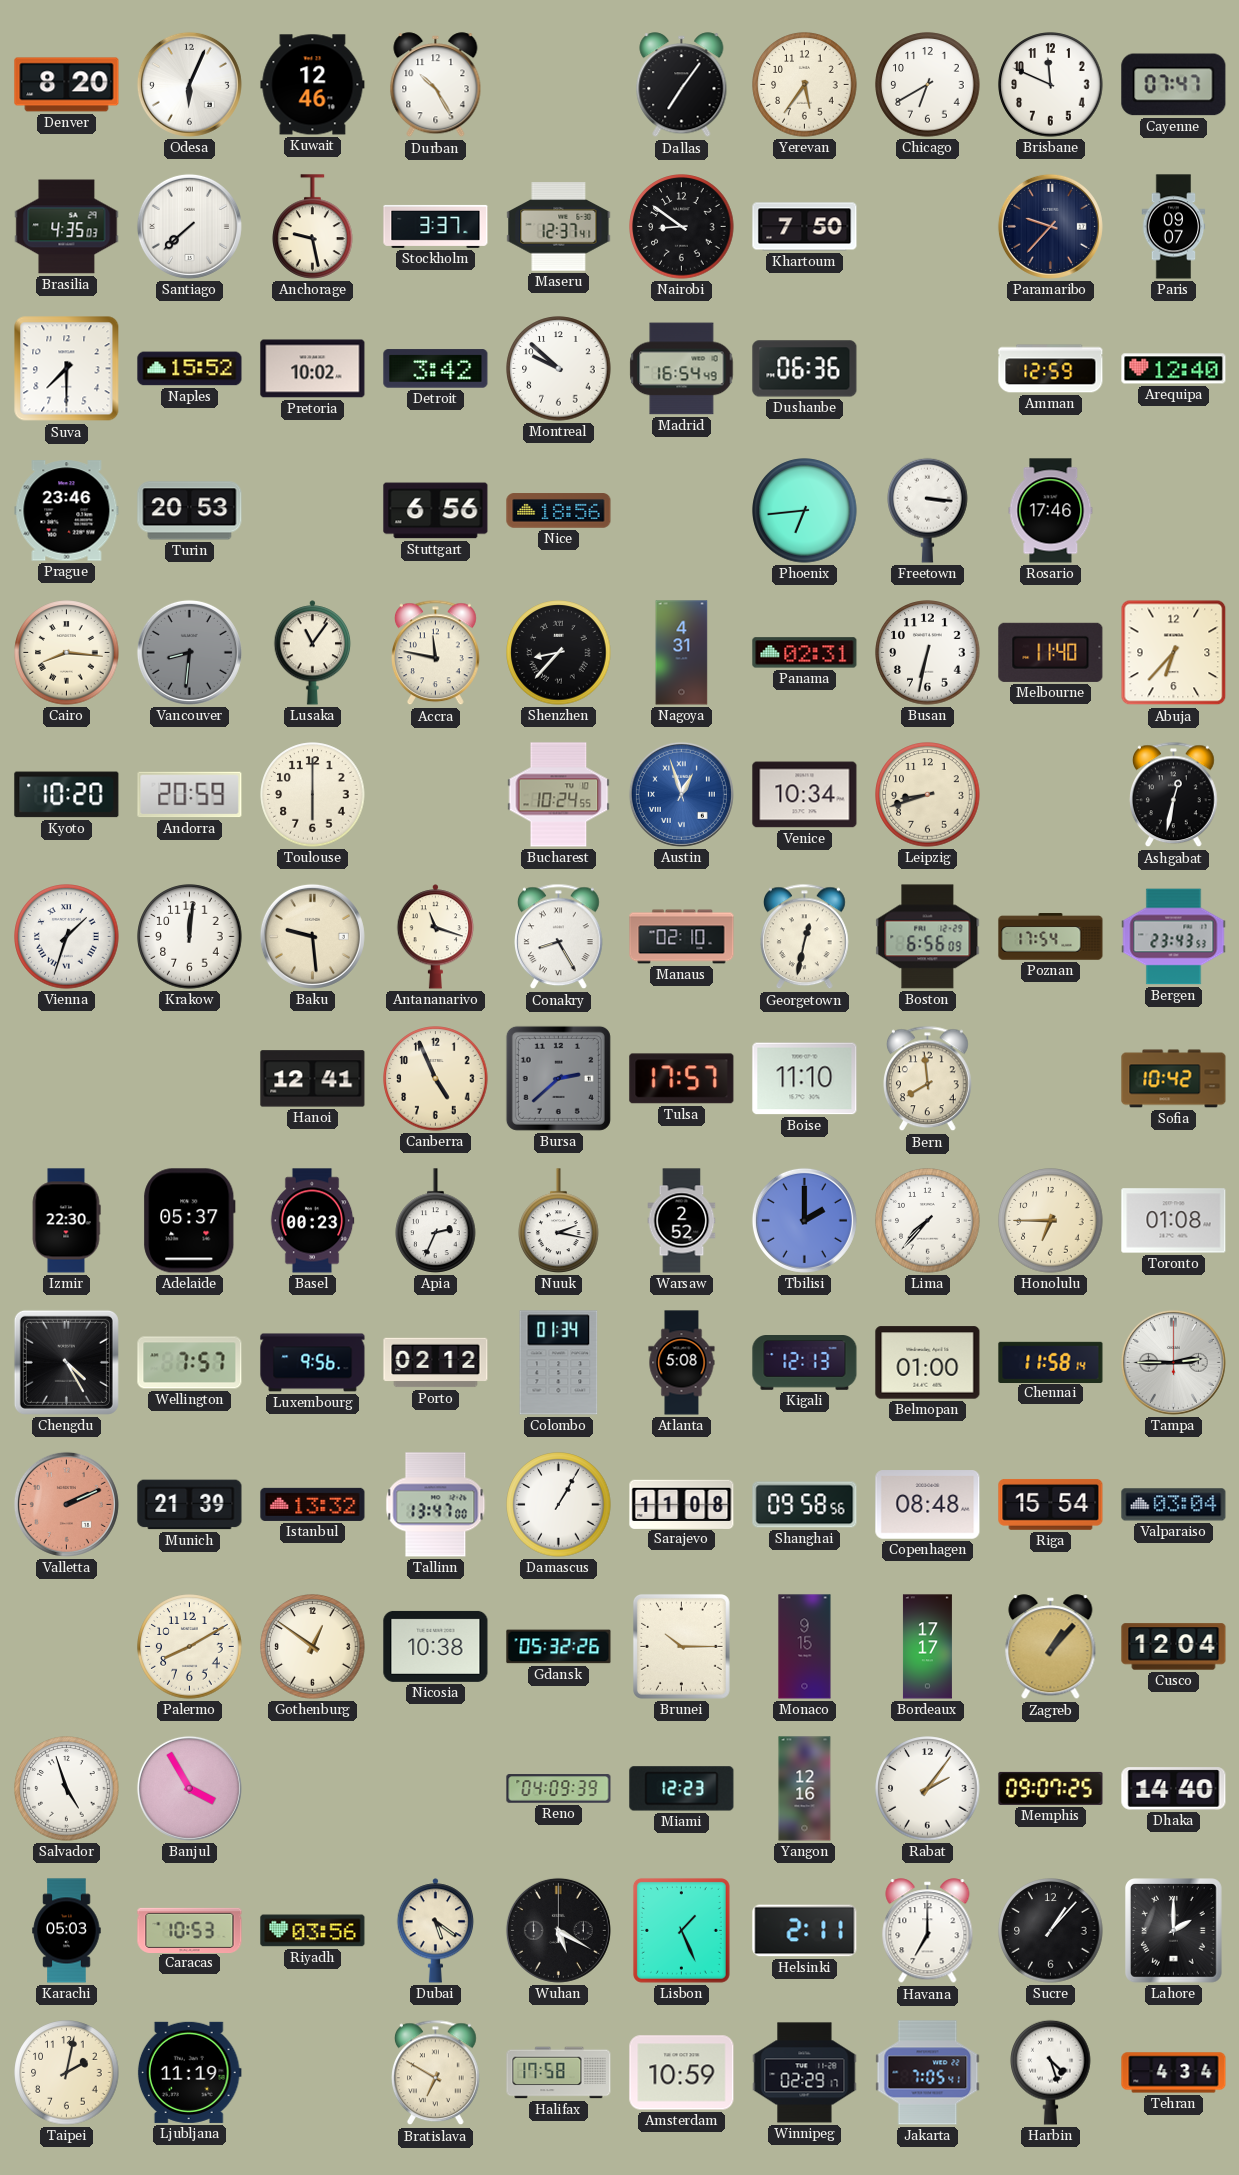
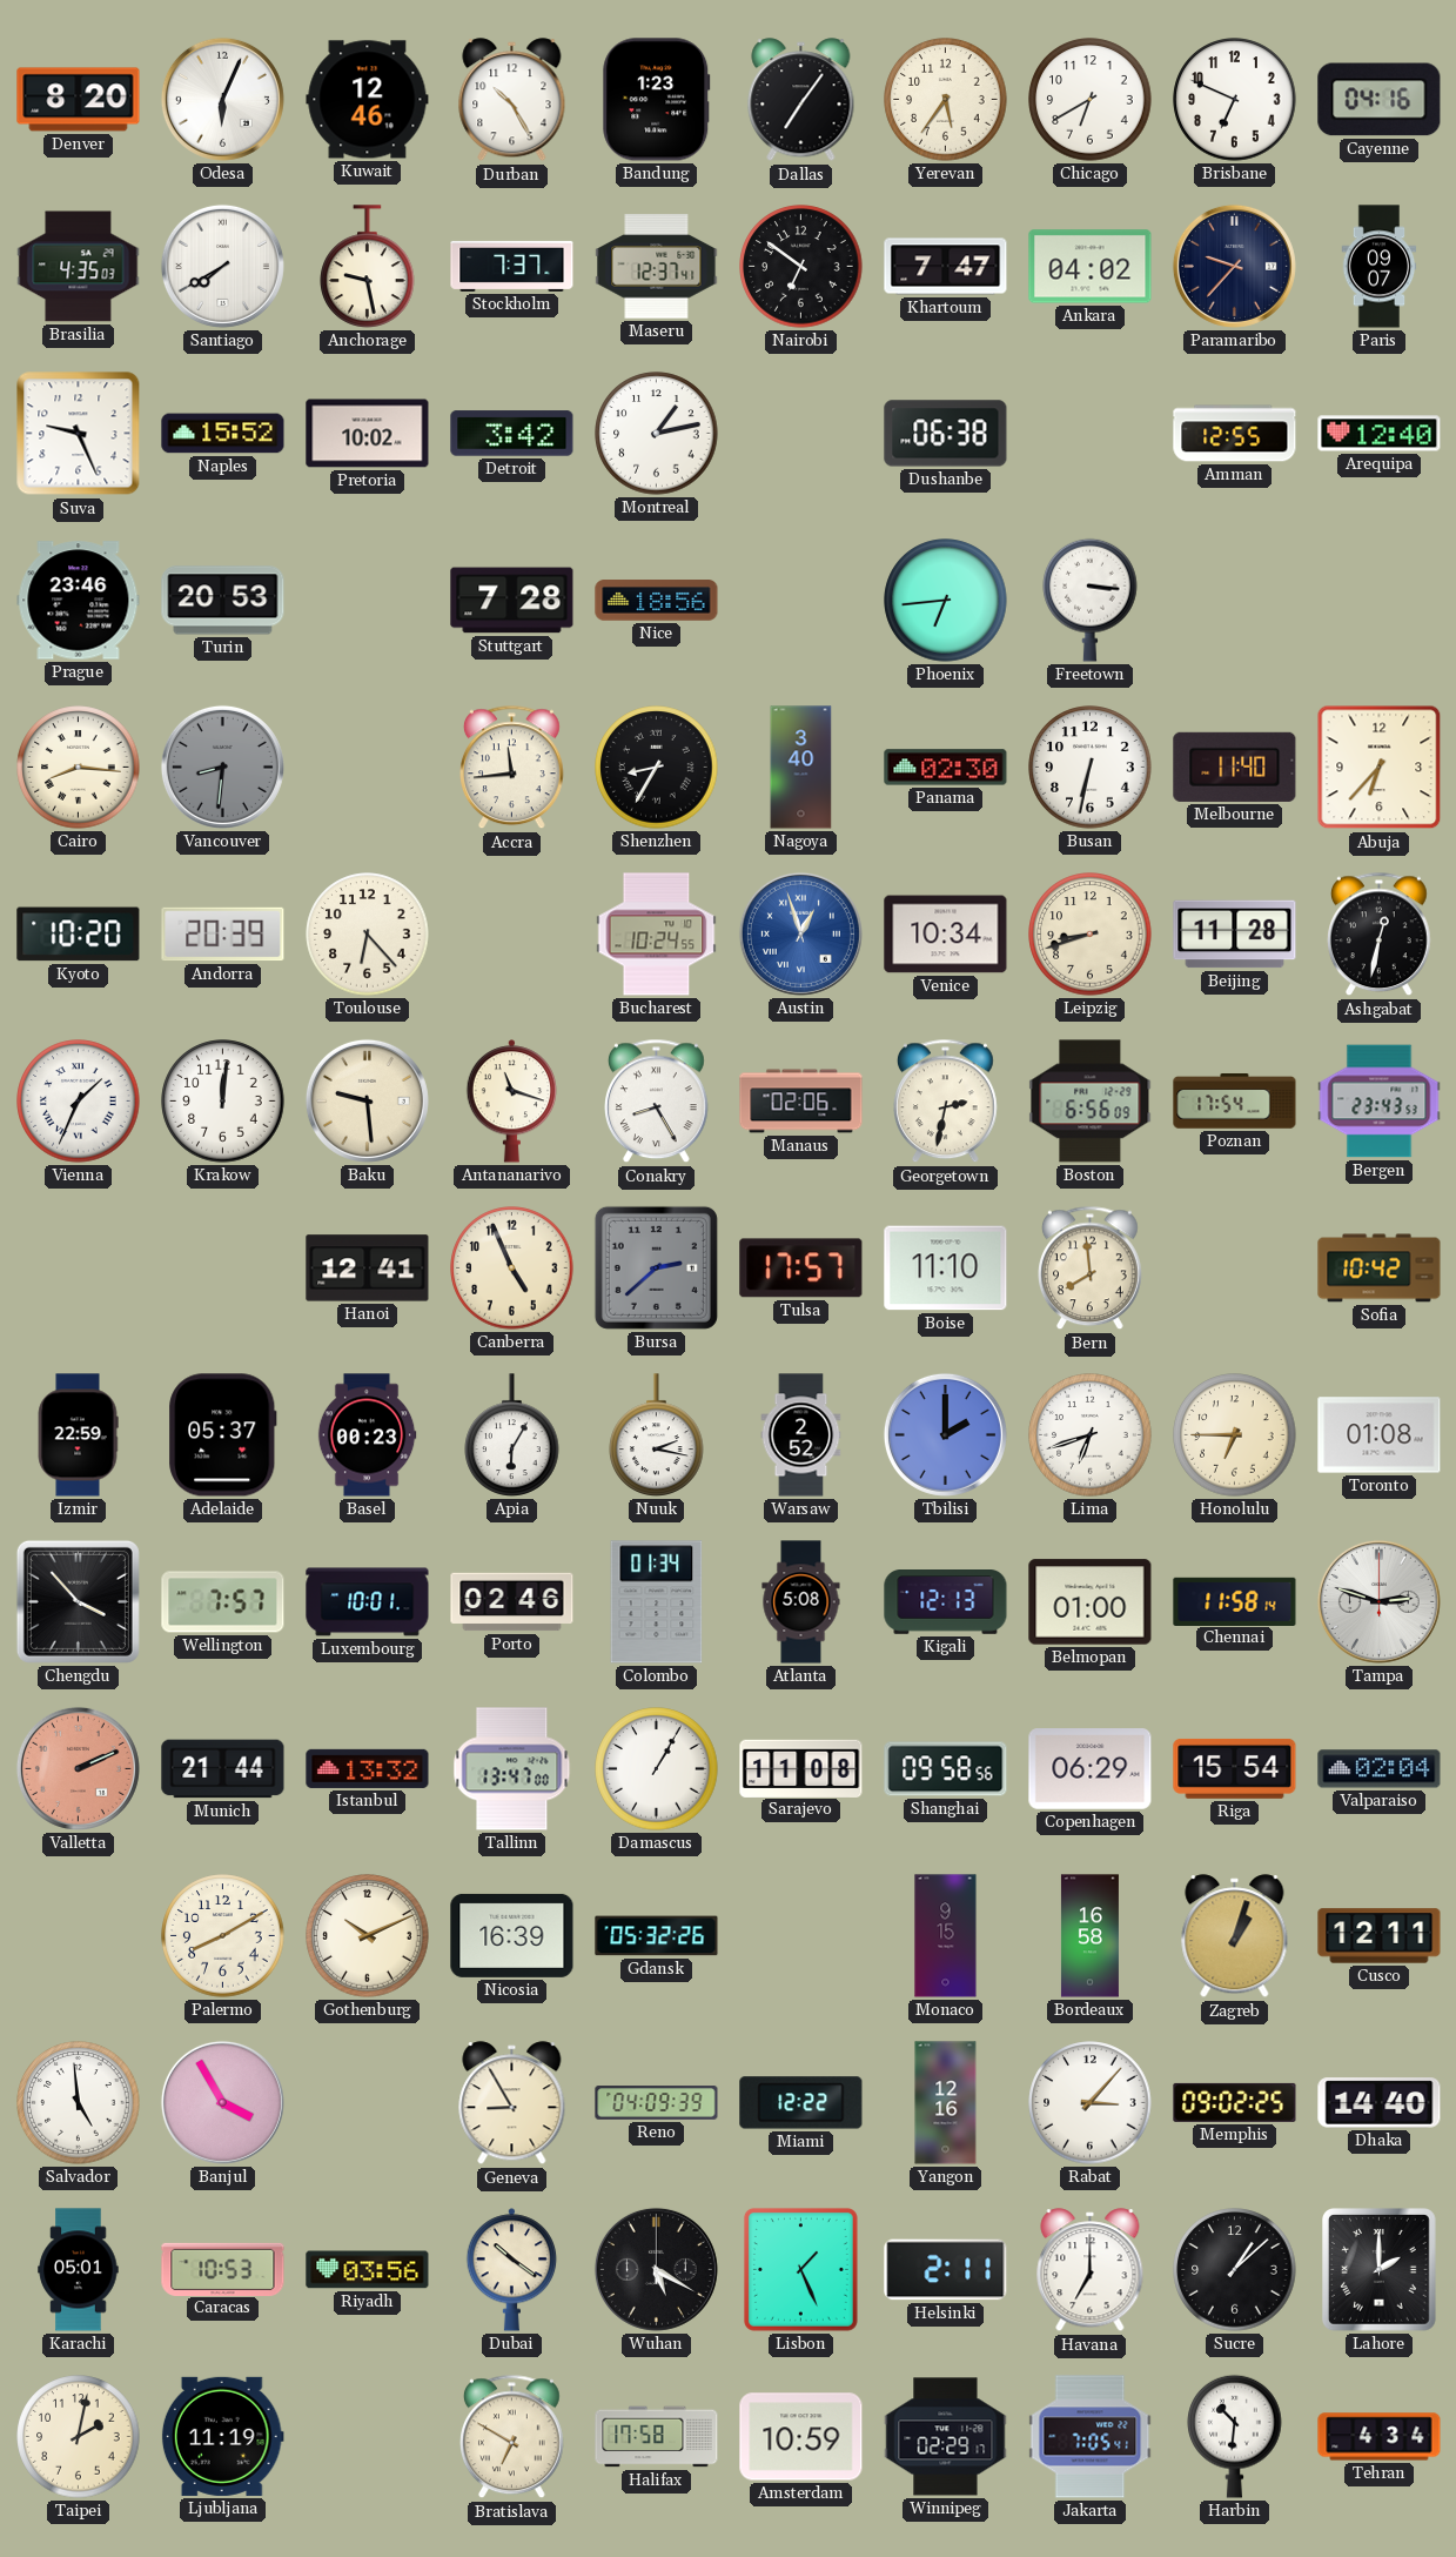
Bandung: none -> 1:23 (657, 100)
Brisbane: 11:49 -> 6:49 (1235, 100)
Cayenne: 07:47 -> 04:16 (1380, 100)
Santiago: 7:38 -> 7:40 (222, 266)
Stockholm: 3:37 -> 7:37 (512, 266)
Nairobi: 8:51 -> 6:51 (801, 267)
Khartoum: 7:50 -> 7:47 (946, 267)
Ankara: none -> 04:02 (1091, 267)
Suva: 7:30 -> 9:26 (79, 434)
Montreal: 9:52 -> 1:13 (657, 434)
Madrid: 16:54 -> none (682, 369)
Dushanbe: 06:36 -> 06:38 (946, 434)
Amman: 12:59 -> 12:55 (1235, 434)
Stuttgart: 6:56 -> 7:28 (512, 601)
Rosario: 17:46 -> none (1051, 511)
Lusaka: 11:06 -> none (313, 653)
Accra: 11:47 -> 11:44 (512, 768)
Shenzhen: 8:37 -> 8:35 (657, 768)
Nagoya: 4:31 -> 3:40 (801, 768)
Panama: 02:31 -> 02:30 (946, 768)
Andorra: 20:59 -> 20:39 (223, 935)
Toulouse: 6:00 -> 6:23 (368, 935)
Beijing: none -> 11:28 (1235, 935)
Vienna: 1:33 -> 1:34 (79, 1102)
Manaus: 02:10 -> 02:06 (801, 1102)
Georgetown: 12:32 -> 2:32 (946, 1102)
Izmir: 22:30 -> 22:59 (78, 1435)
Apia: 2:34 -> 6:05 (512, 1435)
Lima: 7:37 -> 6:42 (1091, 1435)
Chengdu: 4:25 -> 3:53 (78, 1601)
Luxembourg: 9:56 -> 10:01 (368, 1602)
Porto: 02:12 -> 02:46 (512, 1602)
Tampa: 2:45 -> 2:48 (1378, 1601)
Munich: 21:39 -> 21:44 (223, 1769)
Copenhagen: 08:48 -> 06:29 (1091, 1769)
Valparaiso: 03:04 -> 02:04 (1380, 1769)
Gothenburg: 12:51 -> 10:11 (368, 1936)
Nicosia: 10:38 -> 16:39 (512, 1935)
Brunei: 10:15 -> none (681, 1646)
Bordeaux: 17:17 -> 16:58 (1089, 1936)
Zagreb: 1:07 -> 1:03 (1235, 1936)
Cusco: 12:04 -> 12:11 (1380, 1936)
Salvador: 4:57 -> 4:59 (79, 2103)
Geneva: none -> 8:55 (512, 2103)
Miami: 12:23 -> 12:22 (801, 2103)
Rabat: 2:06 -> 3:07 (1091, 2103)
Memphis: 09:07 -> 09:02 (1235, 2102)
Karachi: 05:03 -> 05:01 (79, 2270)
Dubai: 5:21 -> 10:21 (512, 2270)
Sucre: 1:07 -> 1:08 (1235, 2270)
Harbin: 4:27 -> 10:31 (1235, 2436)
